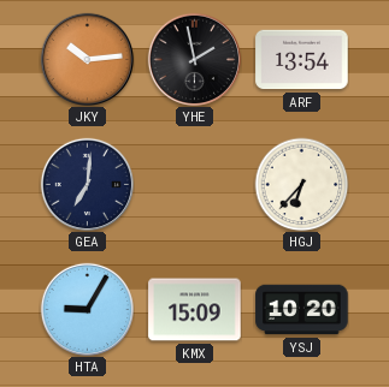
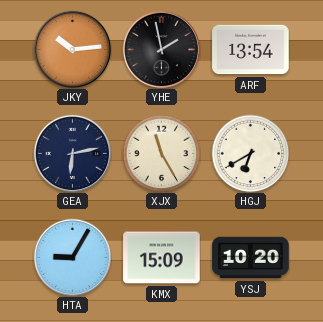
GEA: 7:01 -> 6:13 (72, 153)
XJX: none -> 11:25 (161, 153)
HGJ: 6:37 -> 6:40 (250, 153)
